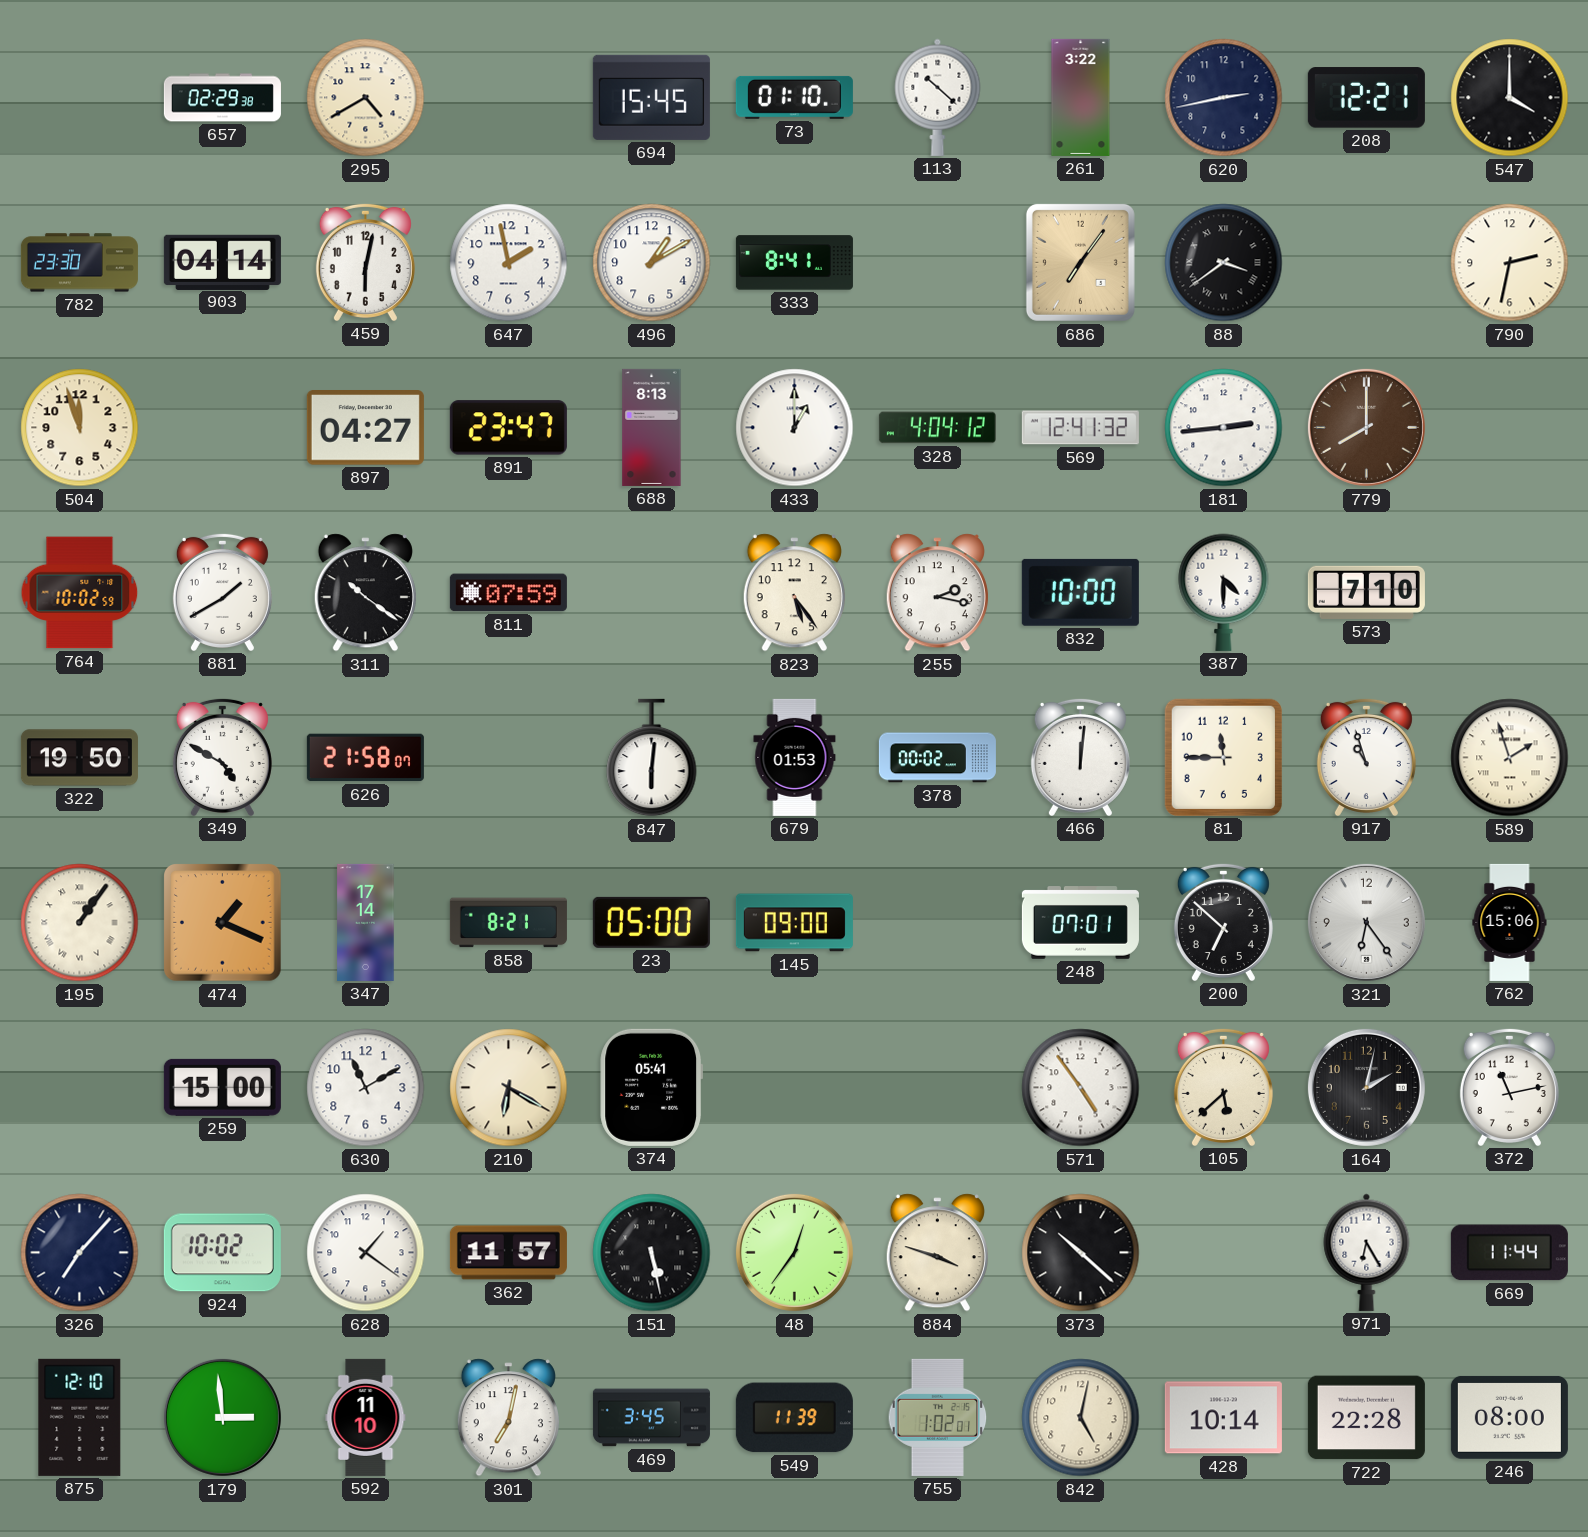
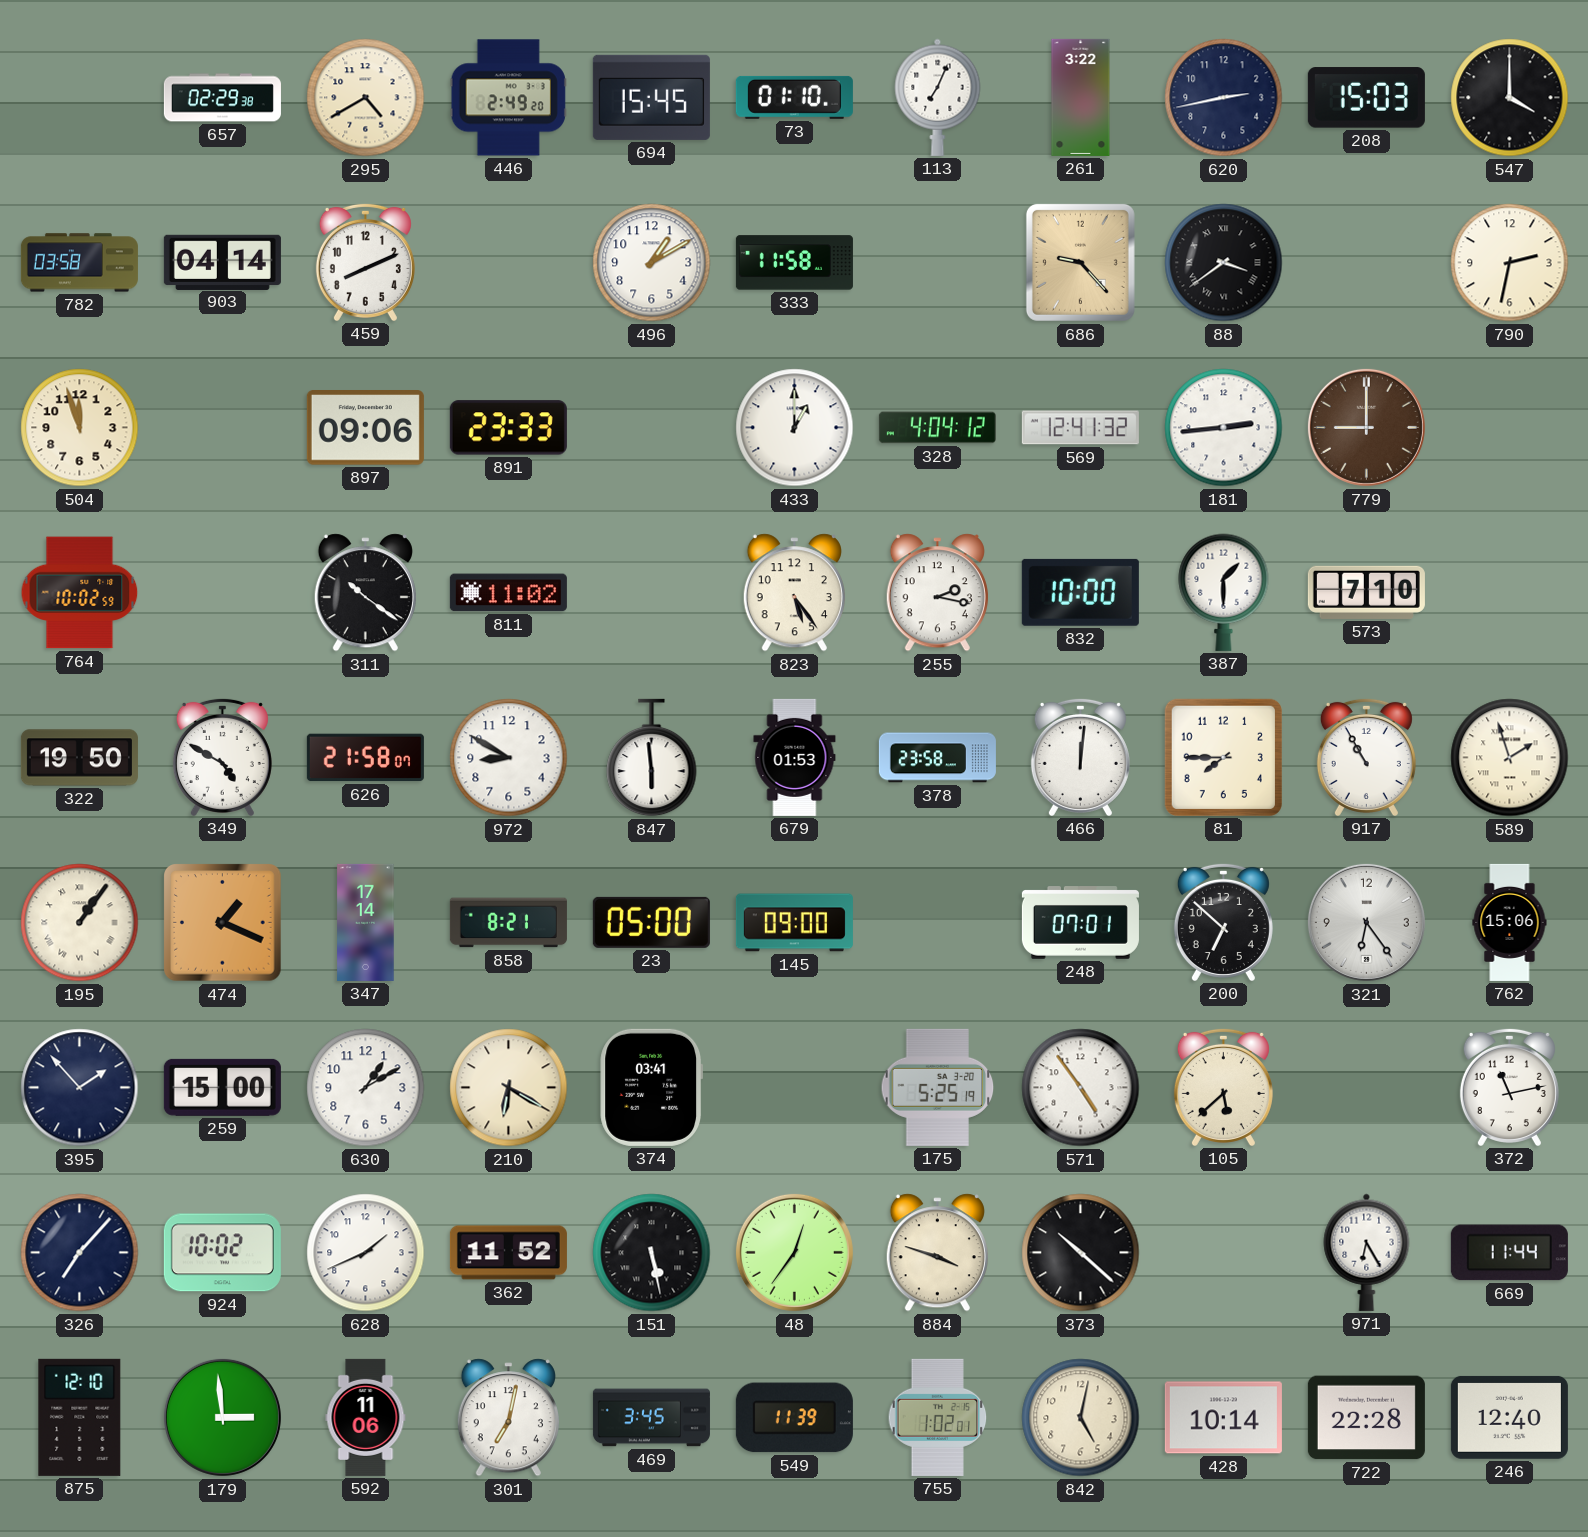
446: none -> 2:49 (508, 98)
113: 10:22 -> 7:04 (938, 97)
208: 12:21 -> 15:03 (1366, 98)
782: 23:30 -> 03:58 (79, 263)
459: 6:02 -> 8:11 (365, 262)
647: 1:58 -> none (509, 263)
333: 8:41 -> 11:58 (794, 263)
686: 7:06 -> 9:23 (1080, 262)
897: 04:27 -> 09:06 (365, 428)
891: 23:47 -> 23:33 (508, 428)
688: 8:13 -> none (652, 427)
779: 8:00 -> 9:00 (1366, 427)
881: 1:40 -> none (222, 592)
811: 07:59 -> 11:02 (508, 593)
387: 4:30 -> 1:30 (1224, 592)
972: none -> 8:50 (509, 758)
847: 6:01 -> 5:59 (652, 758)
378: 00:02 -> 23:58 (937, 758)
81: 11:45 -> 7:45 (1223, 757)
917: 10:57 -> 10:55 (1366, 757)
395: none -> 1:53 (80, 1088)
630: 11:10 -> 1:10 (366, 1088)
374: 05:41 -> 03:41 (651, 1087)
175: none -> 5:25 (938, 1087)
164: 2:02 -> none (1366, 1087)
628: 1:21 -> 1:41 (366, 1253)
362: 11:57 -> 11:52 (508, 1253)
592: 11:10 -> 11:06 (366, 1417)
246: 08:00 -> 12:40 (1509, 1417)
